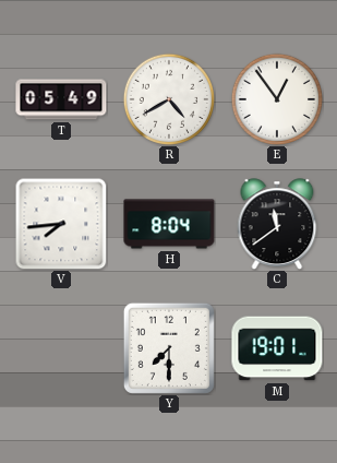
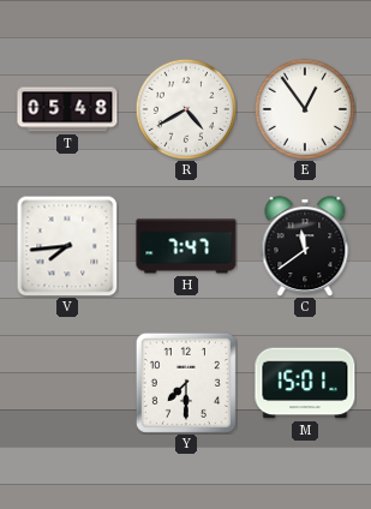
T: 05:49 -> 05:48 (67, 109)
H: 8:04 -> 7:47 (186, 246)
M: 19:01 -> 15:01 (305, 383)
